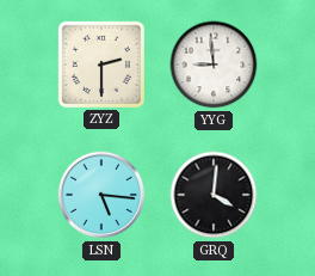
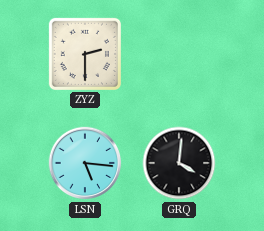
YYG: 8:59 -> none (214, 65)
